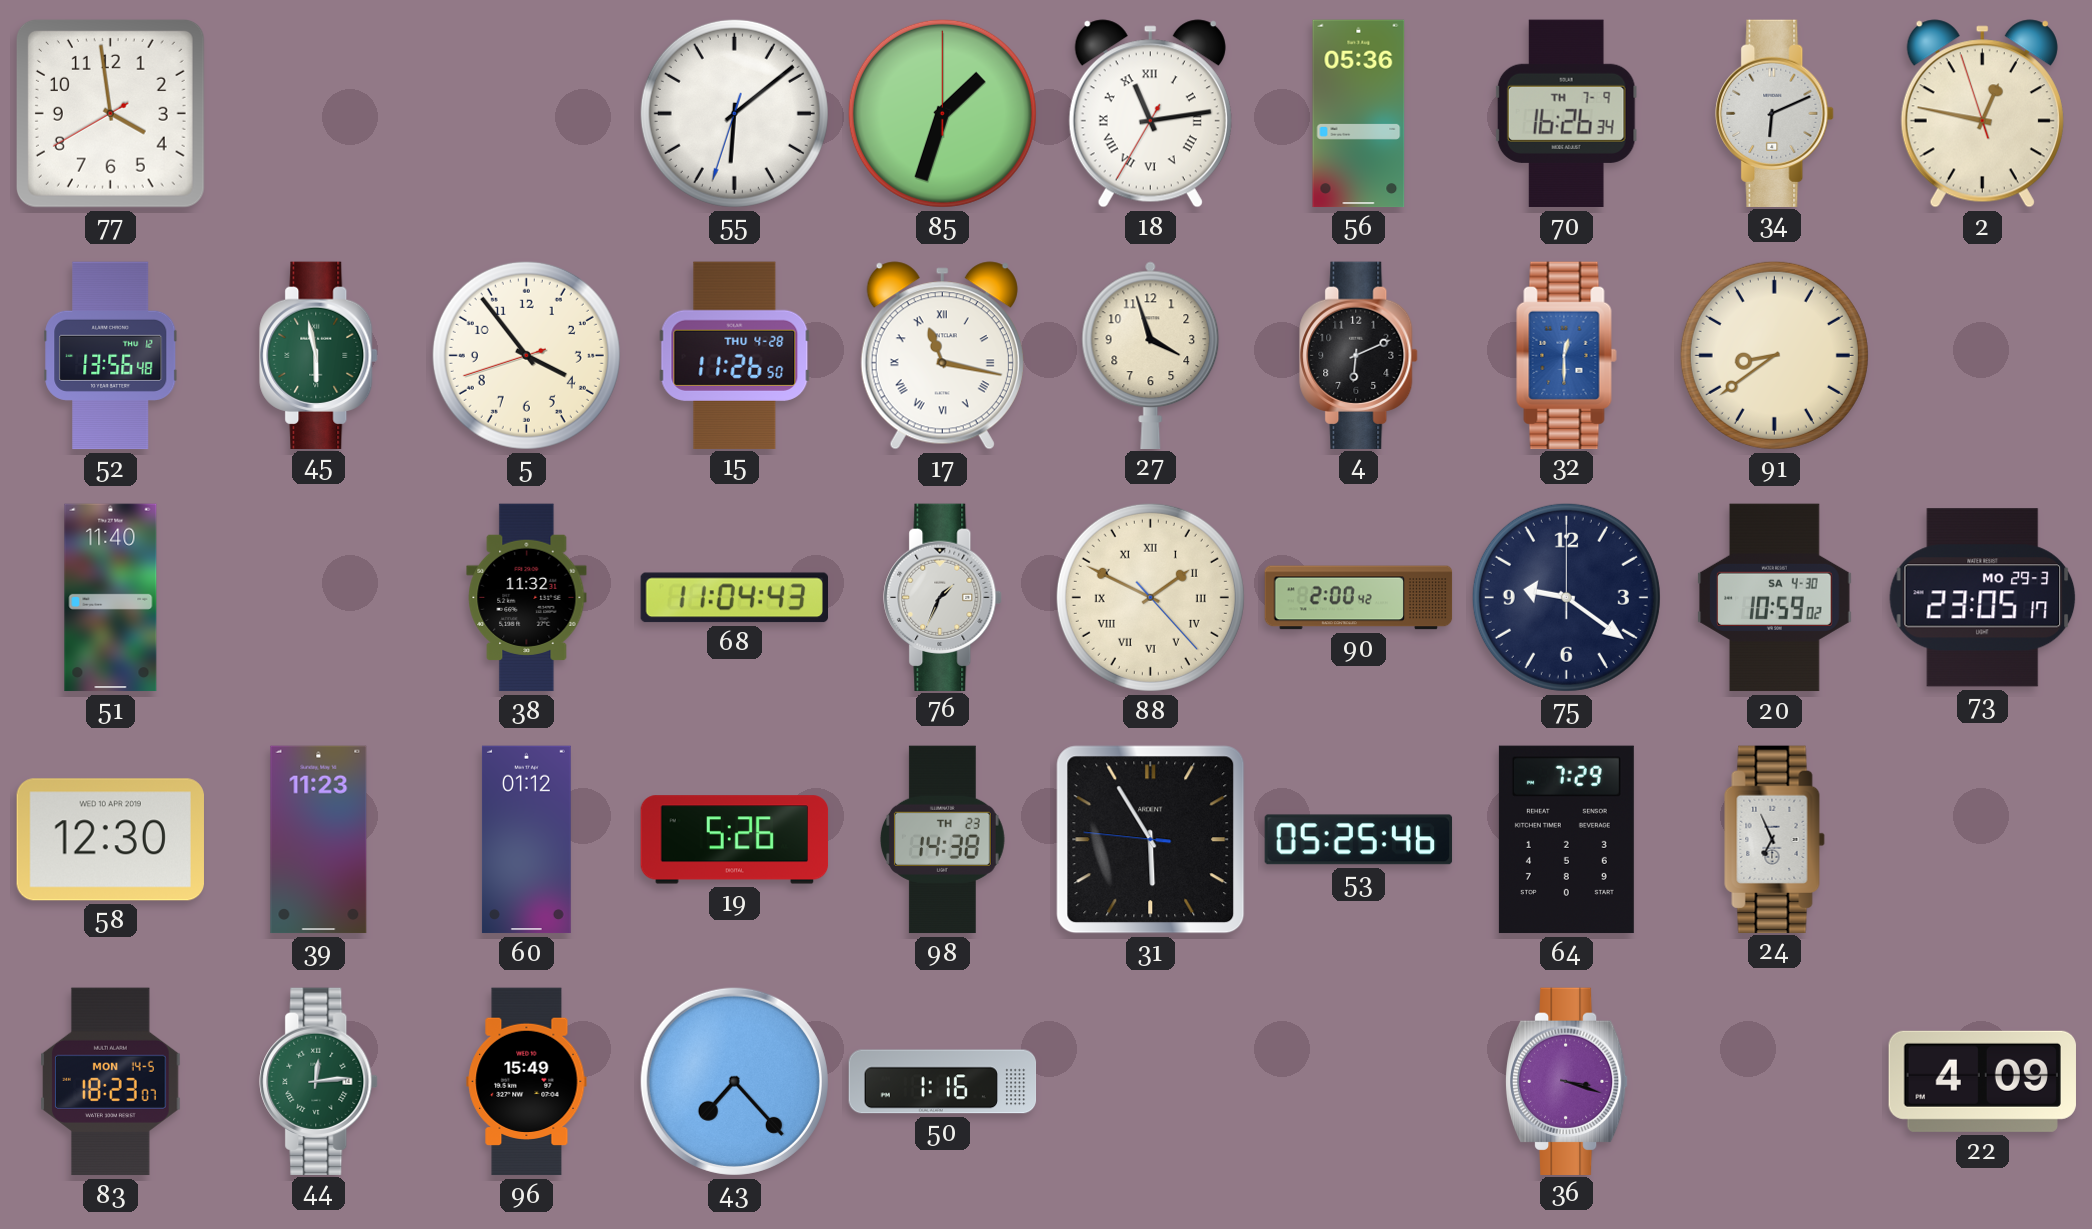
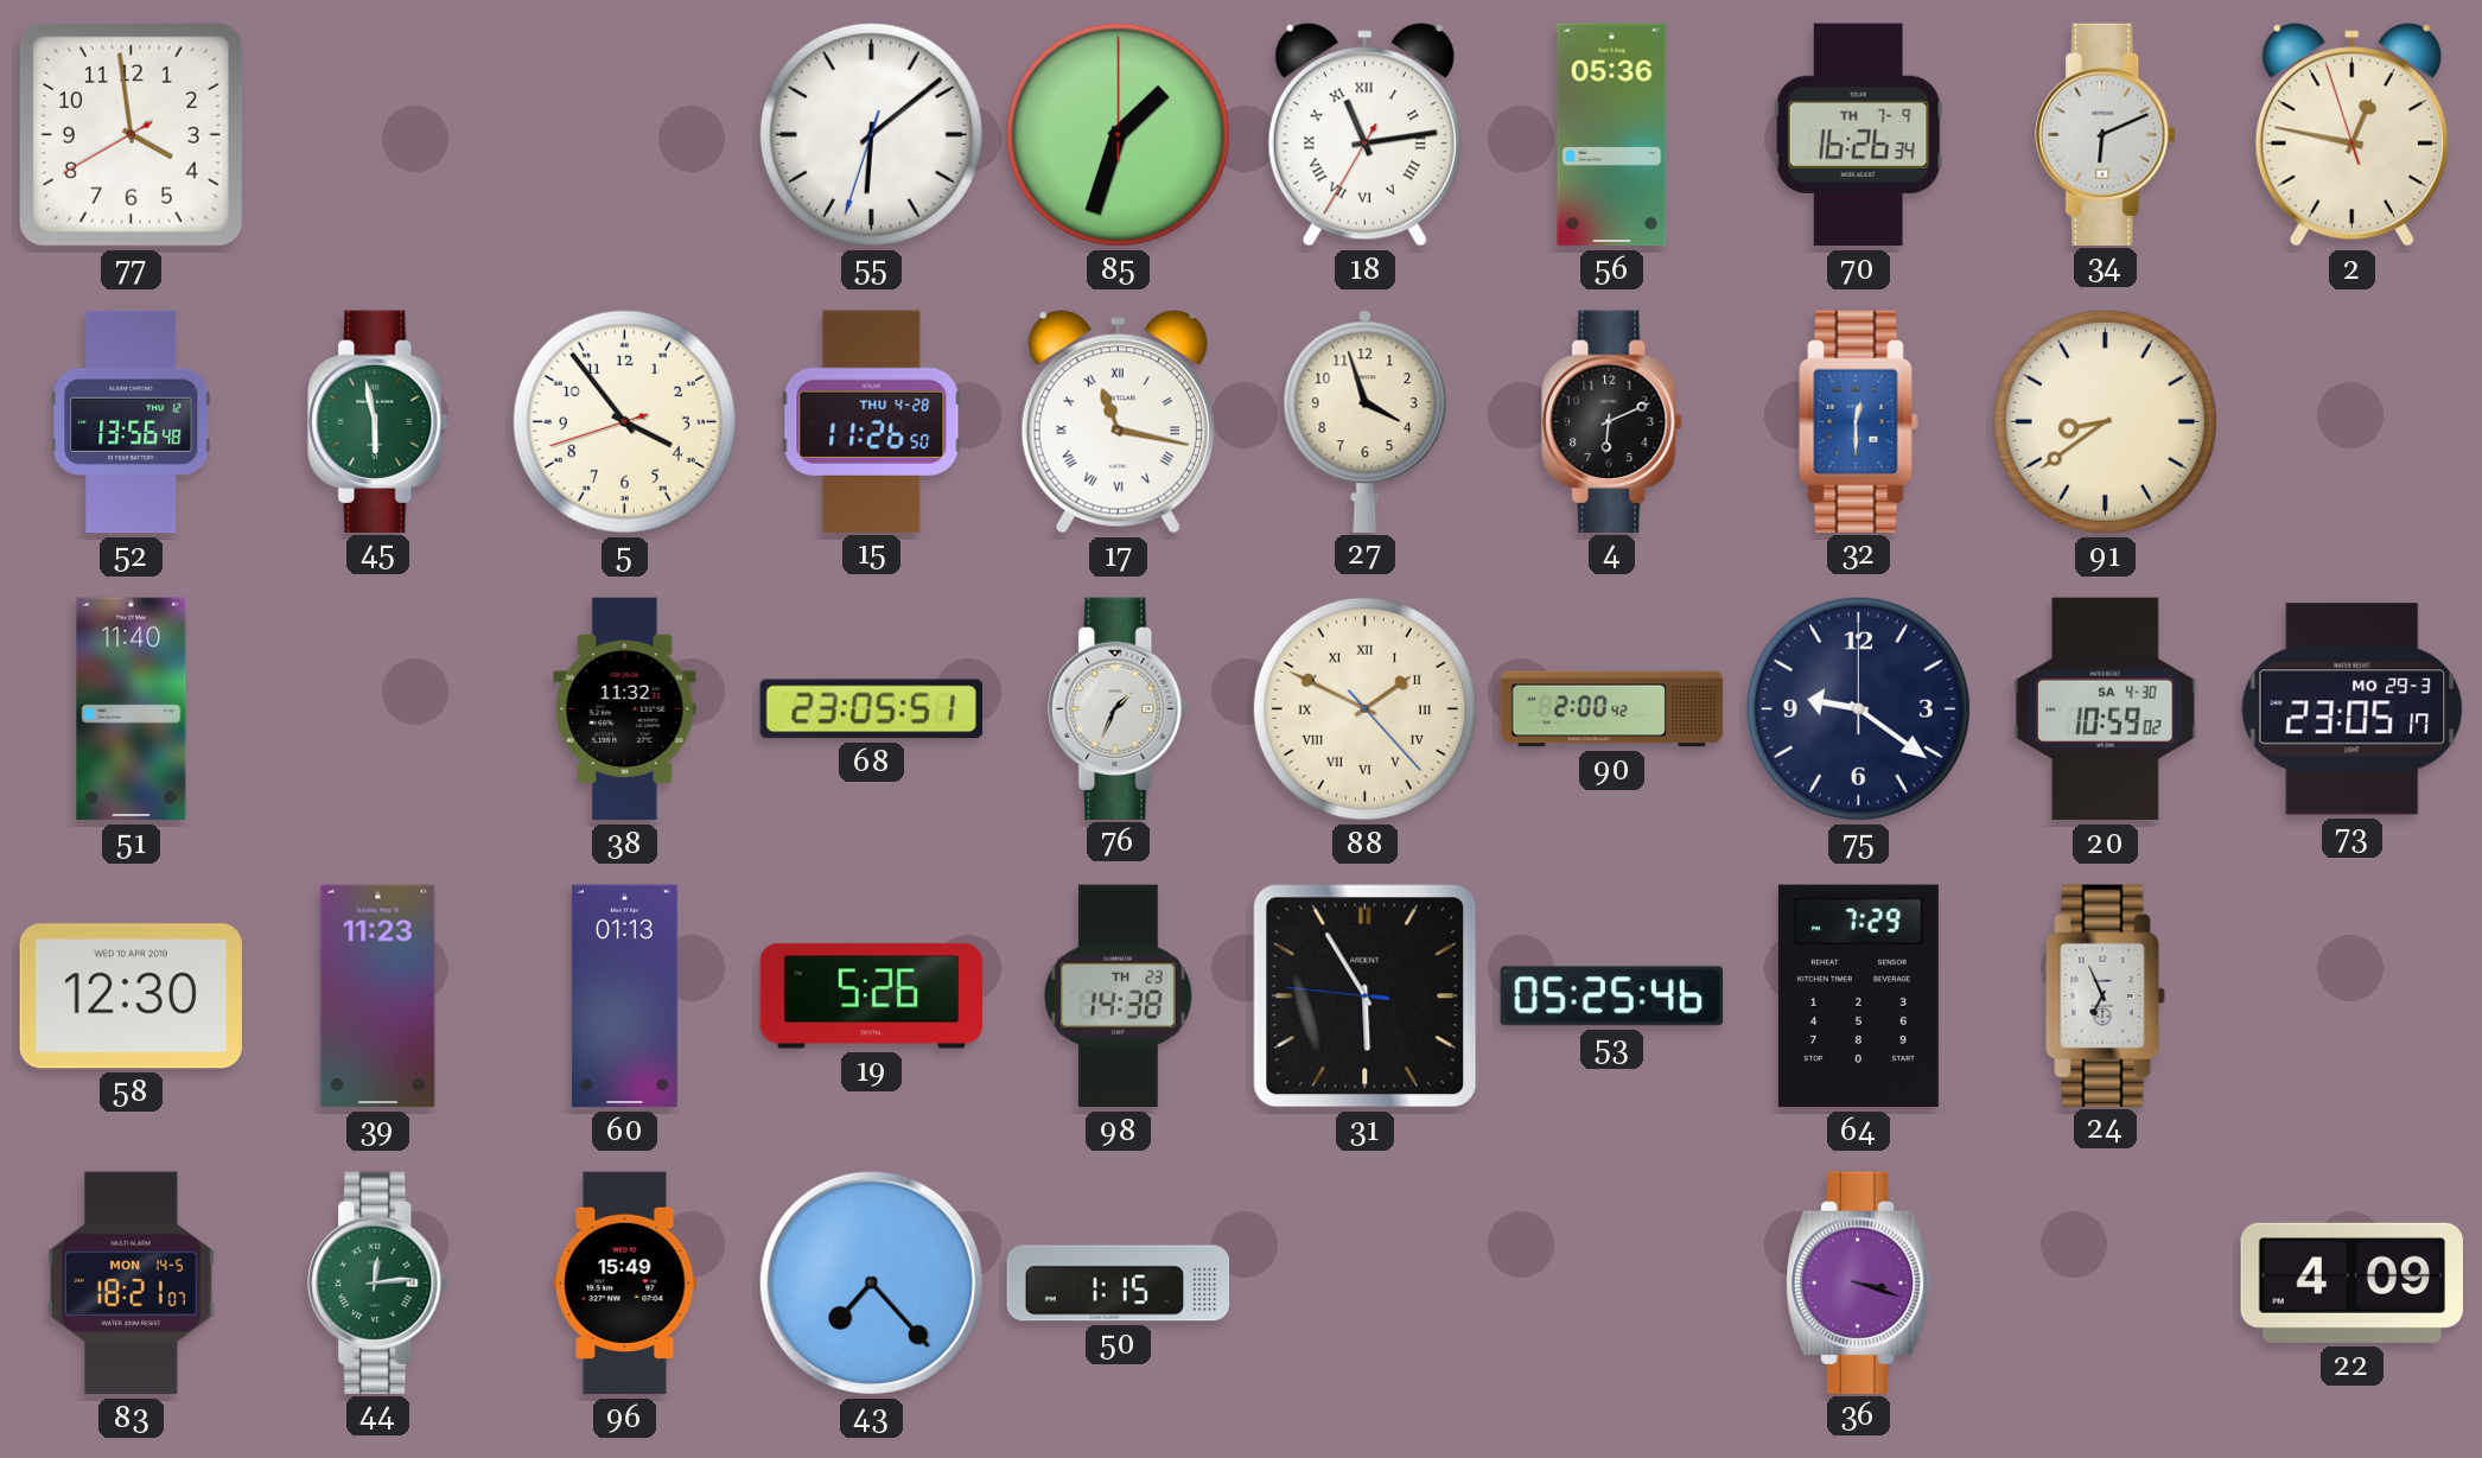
68: 11:04 -> 23:05 (871, 709)
60: 01:12 -> 01:13 (624, 997)
83: 18:23 -> 18:21 (132, 1284)
50: 1:16 -> 1:15 (1119, 1284)
